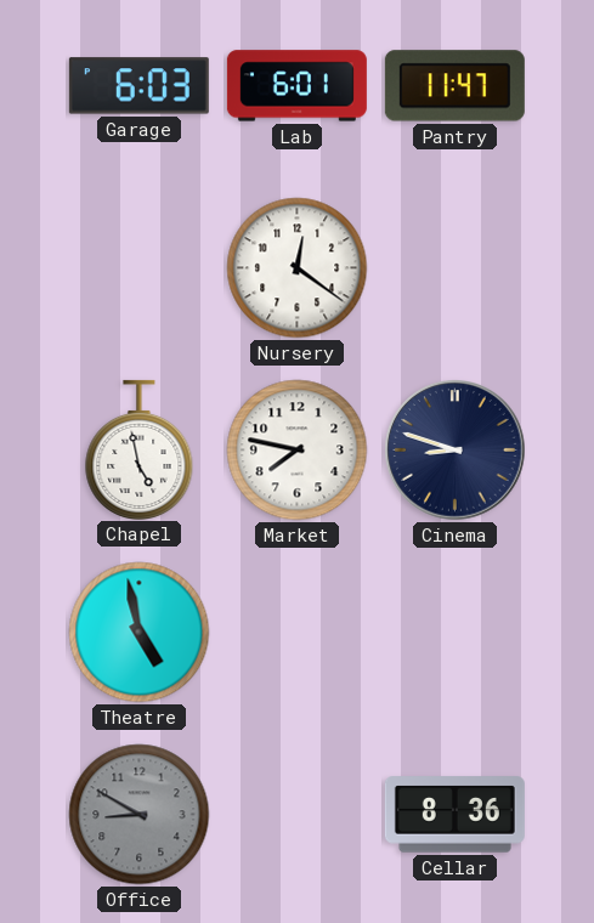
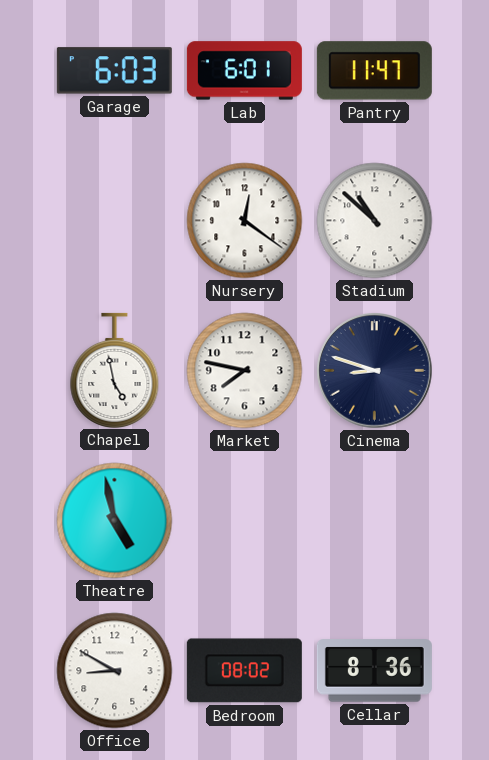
Stadium: none -> 10:52 (375, 221)
Office dial: grey -> white (115, 671)
Bedroom: none -> 08:02 (244, 671)
